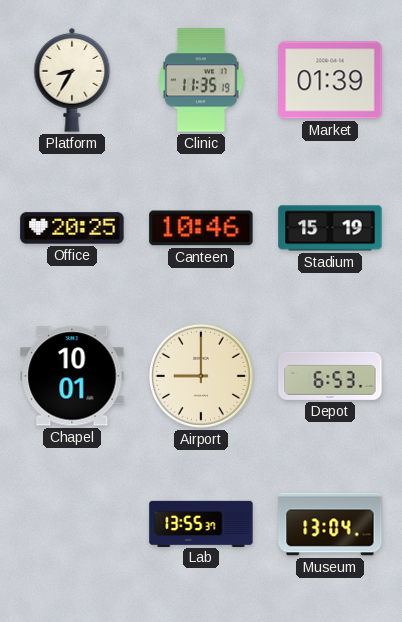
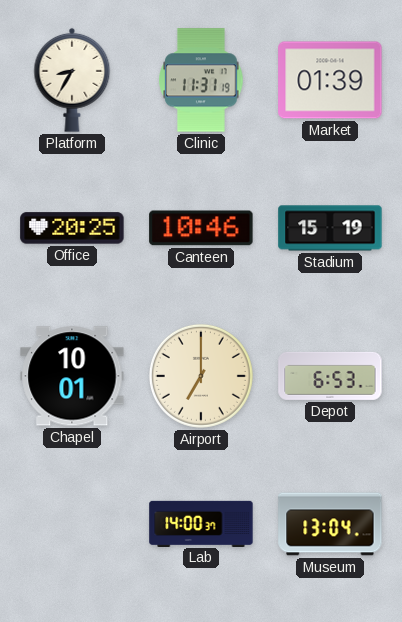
Clinic: 11:35 -> 11:31 (201, 80)
Airport: 9:00 -> 7:00 (201, 376)
Lab: 13:55 -> 14:00 (201, 523)
